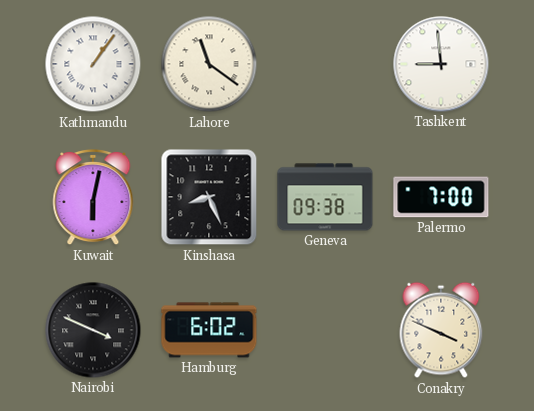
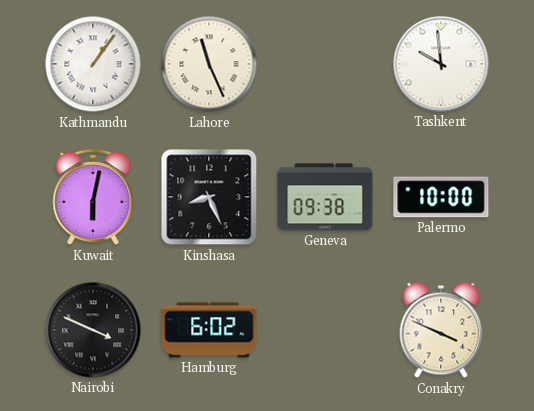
Lahore: 11:21 -> 11:26 (209, 64)
Tashkent: 8:59 -> 9:59 (441, 64)
Palermo: 7:00 -> 10:00 (441, 197)
